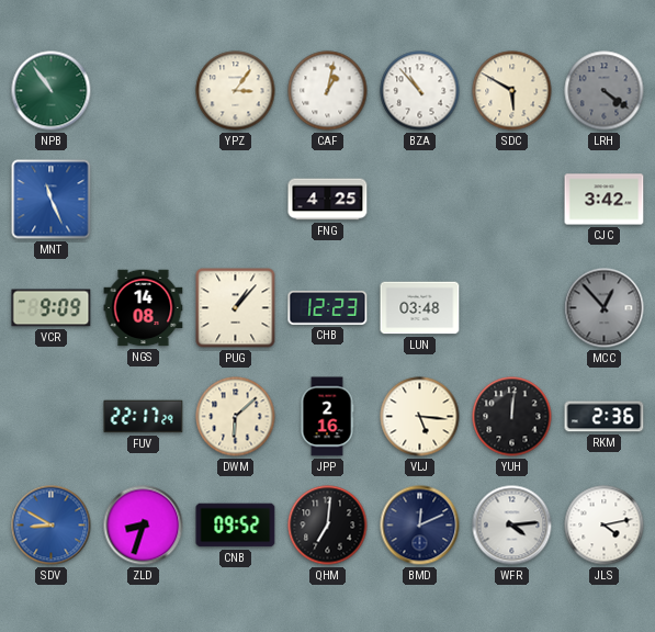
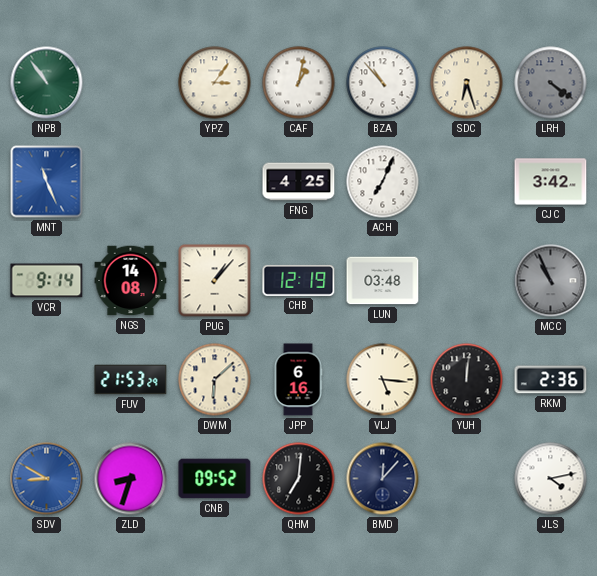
SDC: 5:50 -> 6:27 (467, 83)
ACH: none -> 7:04 (383, 182)
VCR: 9:09 -> 9:14 (47, 281)
CHB: 12:23 -> 12:19 (299, 280)
MCC: 12:53 -> 10:56 (551, 281)
FUV: 22:17 -> 21:53 (131, 380)
JPP: 2:16 -> 6:16 (298, 380)
BMD: 12:11 -> 12:07 (383, 479)
WFR: 4:14 -> none (512, 526)
